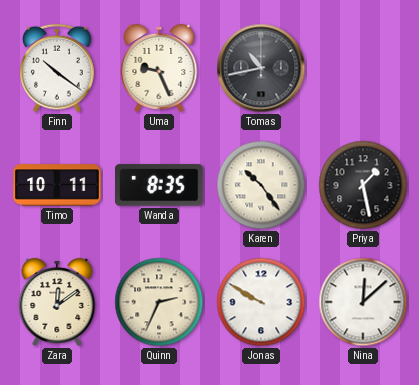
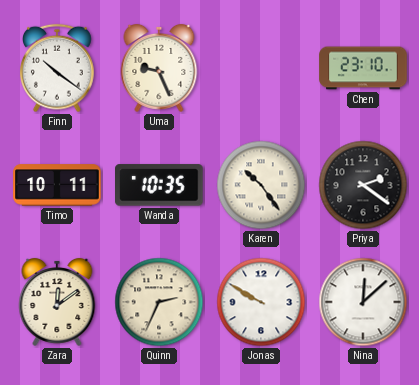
Tomas: 10:43 -> none (261, 68)
Chen: none -> 23:10 (363, 68)
Wanda: 8:35 -> 10:35 (159, 185)
Priya: 1:28 -> 2:21 (363, 185)
